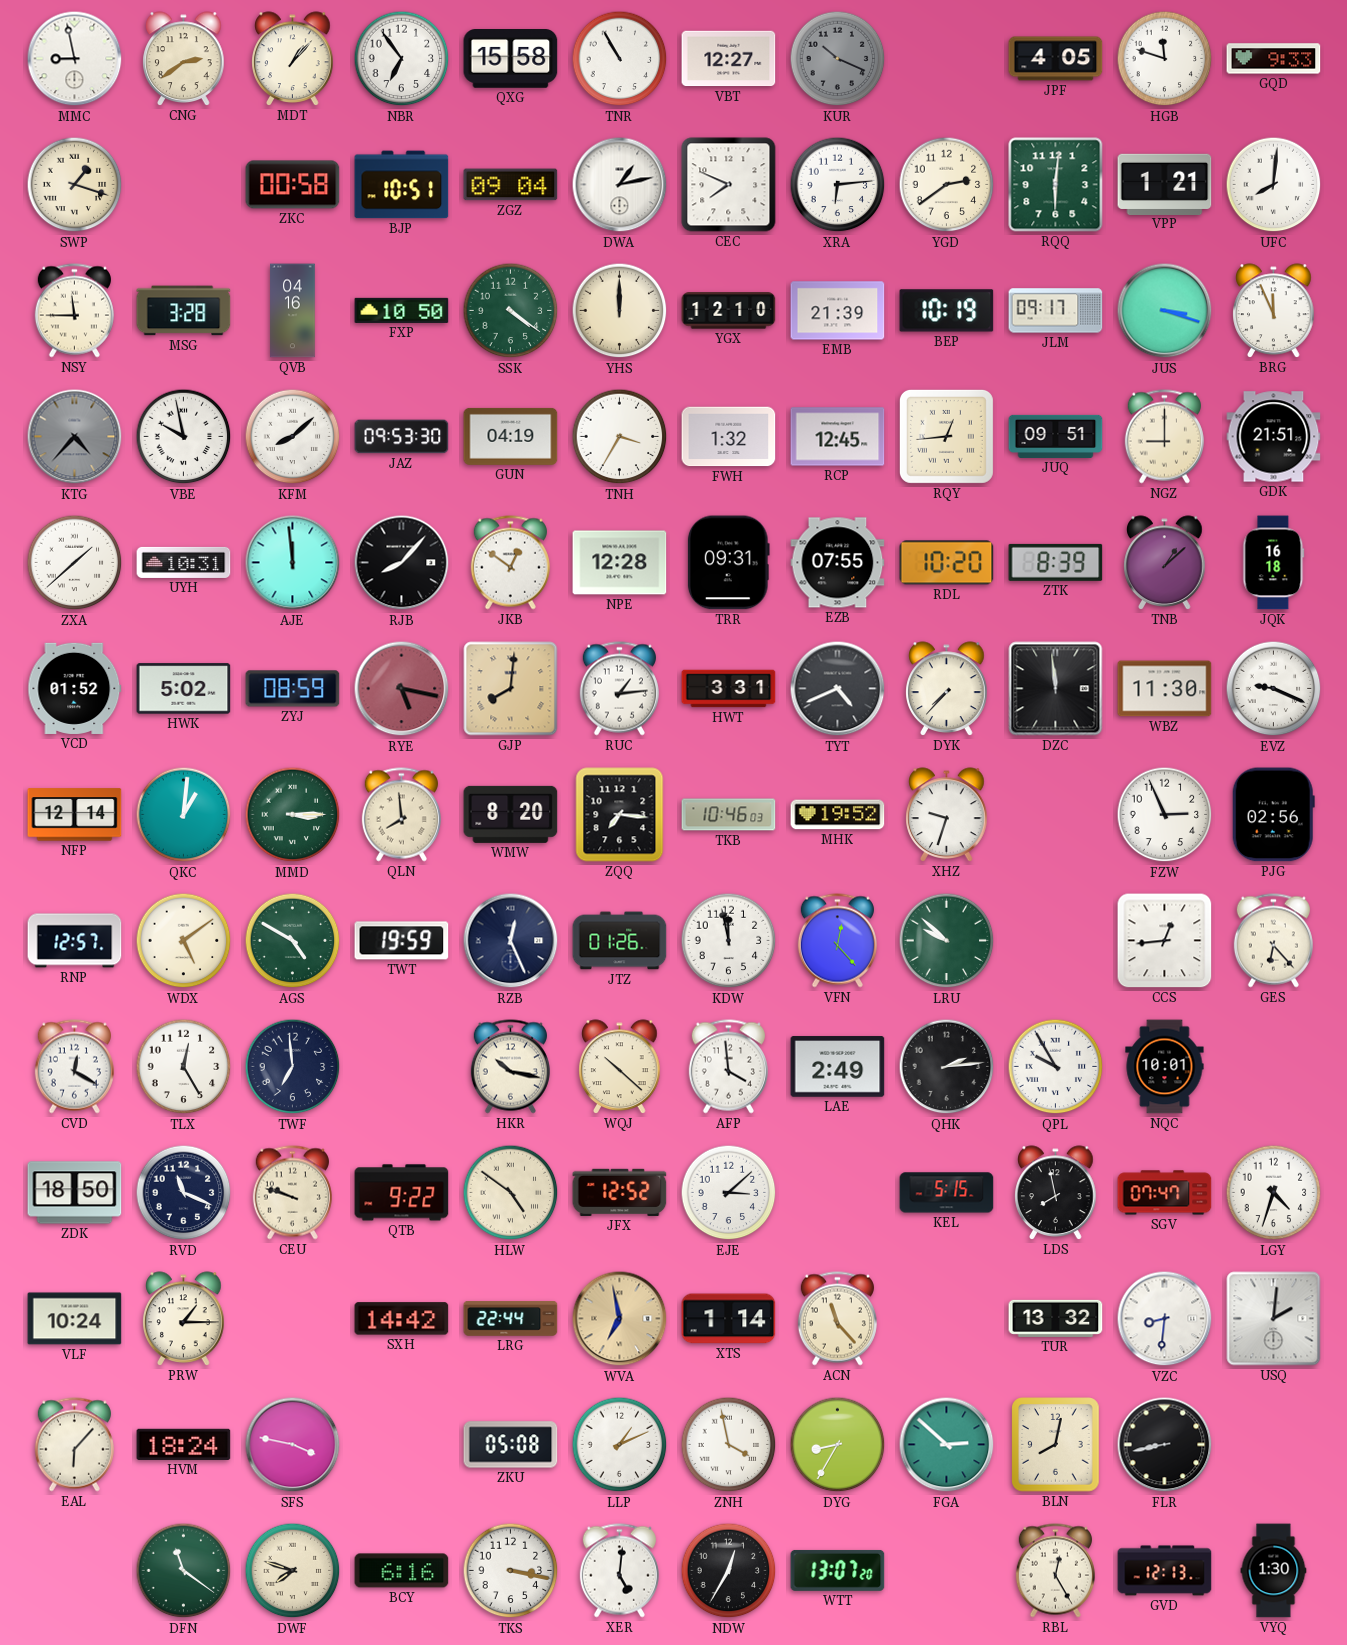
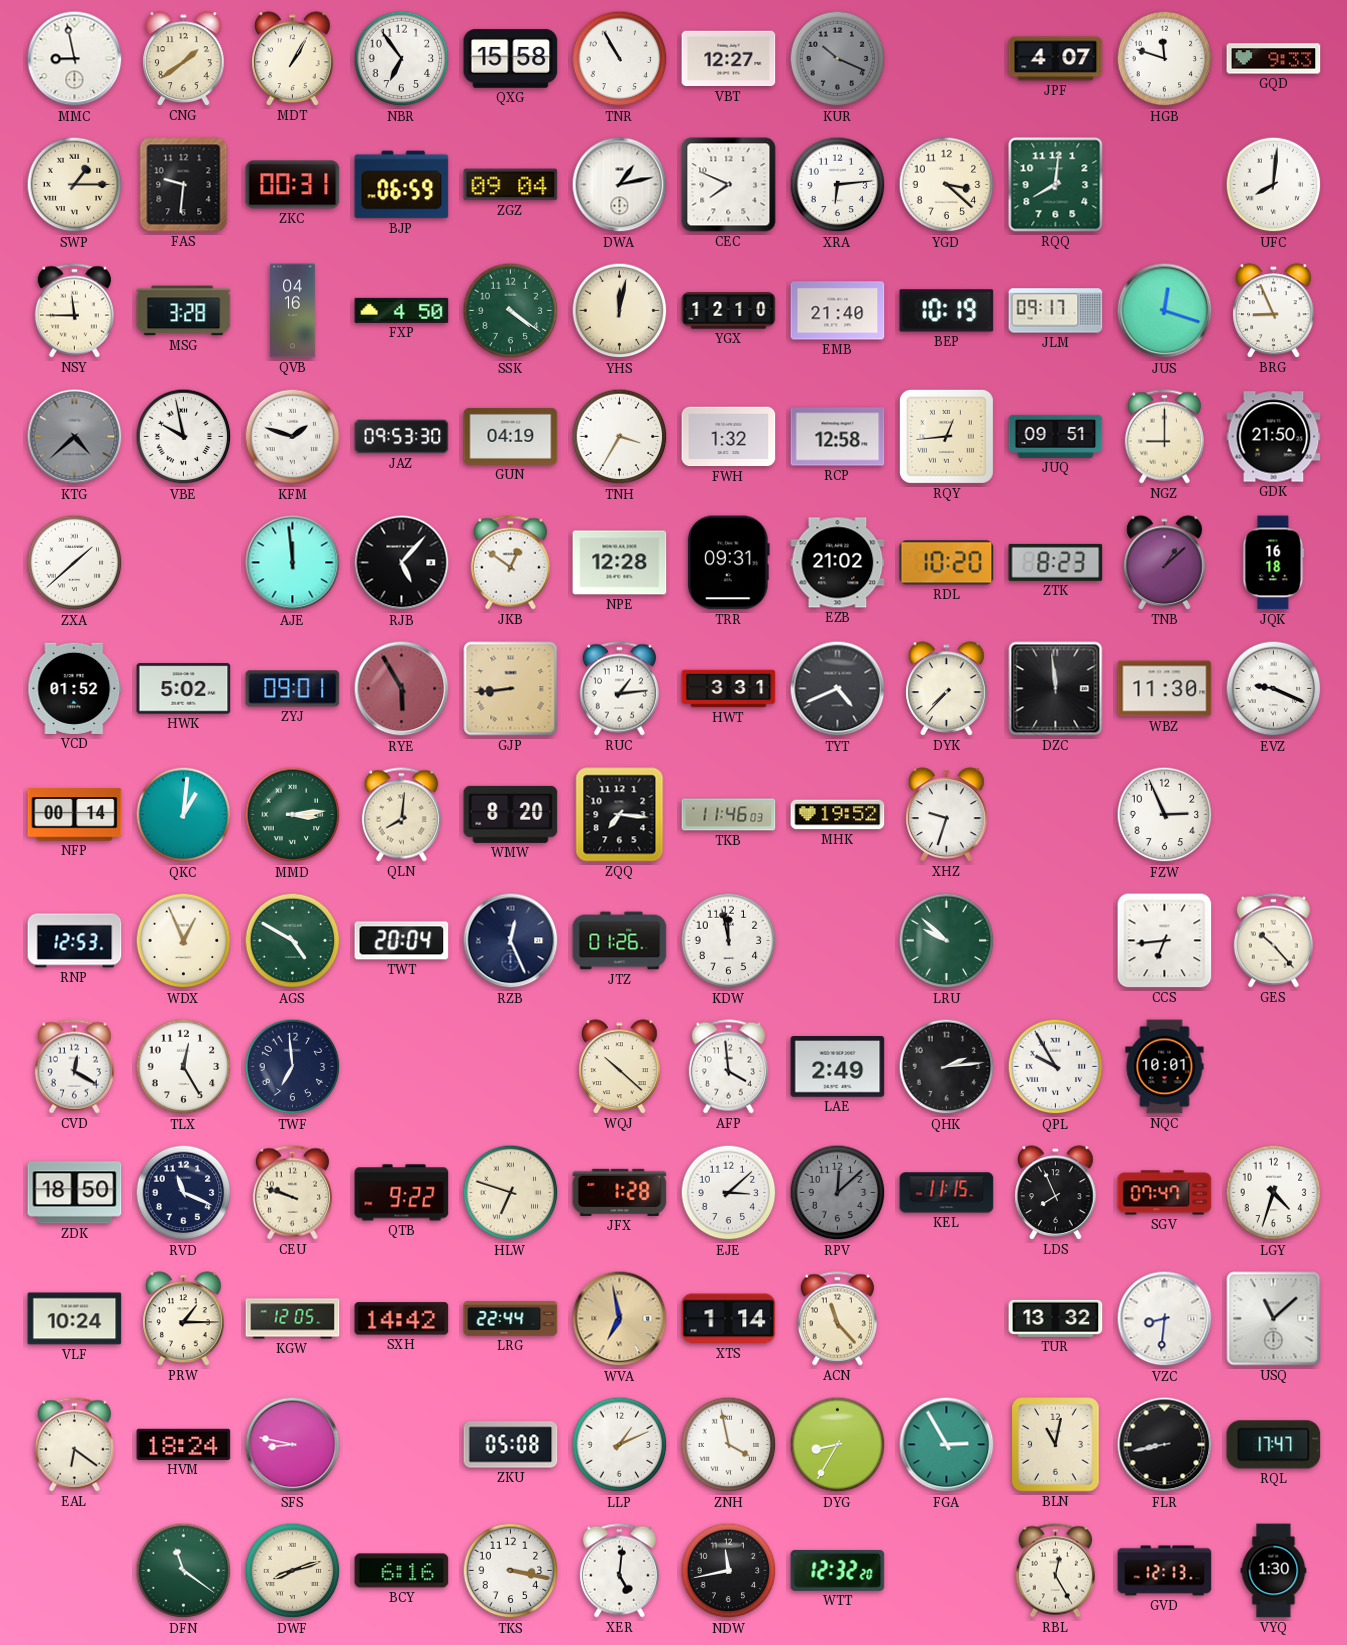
CNG: 2:39 -> 1:39 (184, 59)
MDT: 1:07 -> 1:05 (293, 59)
JPF: 4:05 -> 4:07 (1056, 59)
SWP: 1:18 -> 1:15 (75, 185)
FAS: none -> 9:31 (184, 185)
ZKC: 00:58 -> 00:31 (293, 185)
BJP: 10:51 -> 06:59 (402, 185)
YGD: 2:39 -> 3:22 (947, 185)
RQQ: 6:01 -> 8:01 (1056, 185)
VPP: 1:21 -> none (1165, 184)
FXP: 10:50 -> 4:50 (402, 310)
YHS: 12:00 -> 12:02 (620, 311)
EMB: 21:39 -> 21:40 (838, 311)
JUS: 3:18 -> 12:18 (1165, 311)
BRG: 11:56 -> 8:56 (1274, 311)
KTG: 4:37 -> 4:38 (75, 437)
KFM: 8:08 -> 1:48 (293, 437)
RCP: 12:45 -> 12:58 (838, 437)
GDK: 21:51 -> 21:50 (1274, 437)
UYH: 10:31 -> none (184, 562)
RJB: 8:07 -> 5:07 (402, 563)
EZB: 07:55 -> 21:02 (838, 563)
ZTK: 8:39 -> 8:23 (1056, 562)
ZYJ: 08:59 -> 09:01 (293, 689)
RYE: 5:17 -> 5:55 (402, 689)
GJP: 8:01 -> 8:44 (511, 689)
NFP: 12:14 -> 00:14 (75, 815)
MMD: 3:15 -> 3:14 (293, 815)
QLN: 7:59 -> 8:01 (401, 815)
TKB: 10:46 -> 11:46 (729, 815)
PJG: 02:56 -> none (1273, 815)
RNP: 12:57 -> 12:53 (75, 941)
WDX: 5:09 -> 12:56 (184, 941)
TWT: 19:59 -> 20:04 (402, 941)
VFN: 12:23 -> none (837, 941)
CCS: 12:44 -> 6:44 (1165, 941)
GES: 6:23 -> 10:23 (1273, 941)
HKR: 10:17 -> none (510, 1067)
HLW: 4:51 -> 6:48 (511, 1193)
JFX: 12:52 -> 1:28 (620, 1192)
RPV: none -> 12:08 (838, 1193)
KEL: 5:15 -> 11:15 (947, 1193)
LDS: 7:58 -> 7:56 (1056, 1193)
KGW: none -> 12:05 (293, 1319)
USQ: 2:01 -> 11:08 (1274, 1319)
EAL: 6:07 -> 6:21 (74, 1445)
SFS: 3:47 -> 8:47 (293, 1445)
FGA: 2:52 -> 2:55 (947, 1445)
BLN: 8:02 -> 11:02 (1056, 1445)
RQL: none -> 17:47 (1274, 1445)
DWF: 7:48 -> 8:12 (293, 1571)
NDW: 12:35 -> 11:43 (729, 1571)
WTT: 13:07 -> 12:32 (838, 1570)
